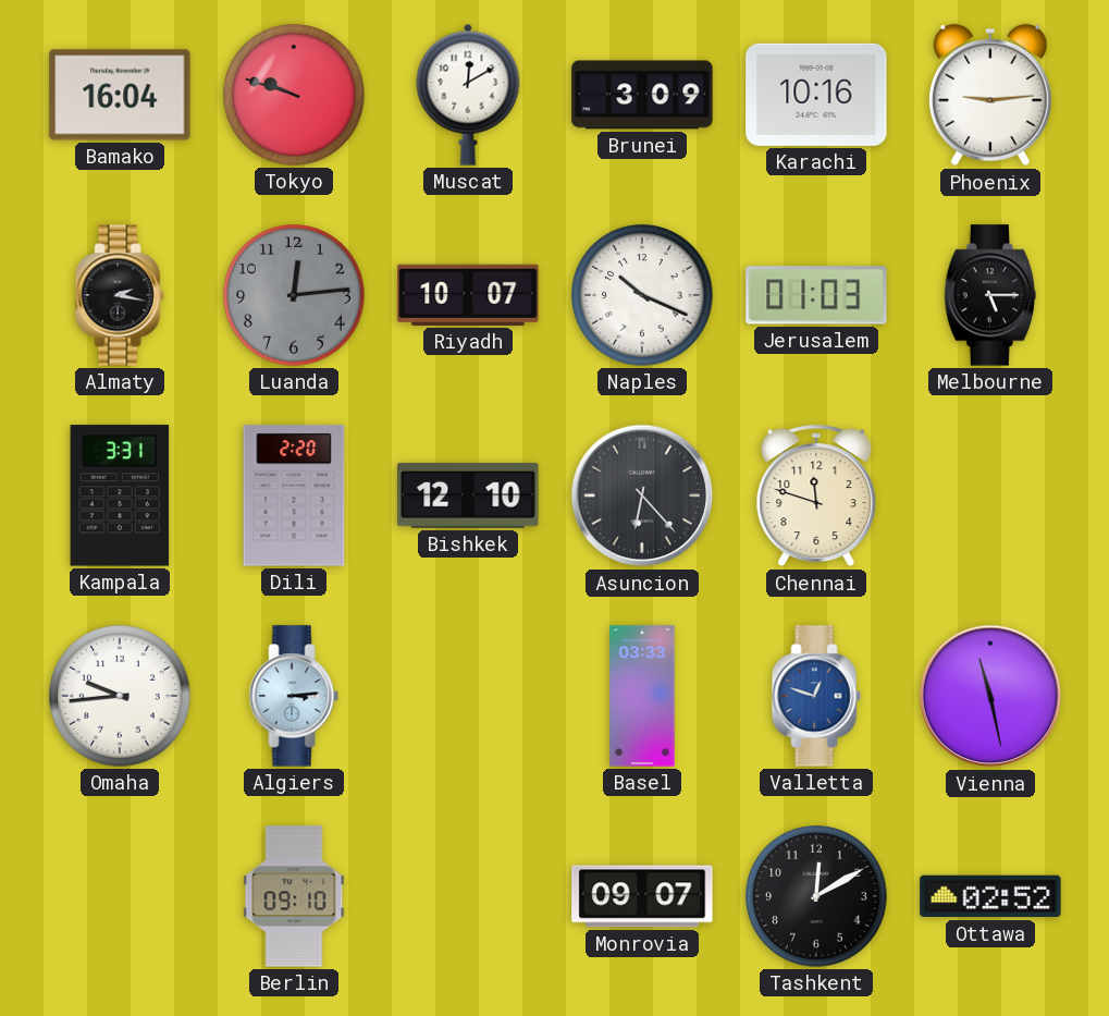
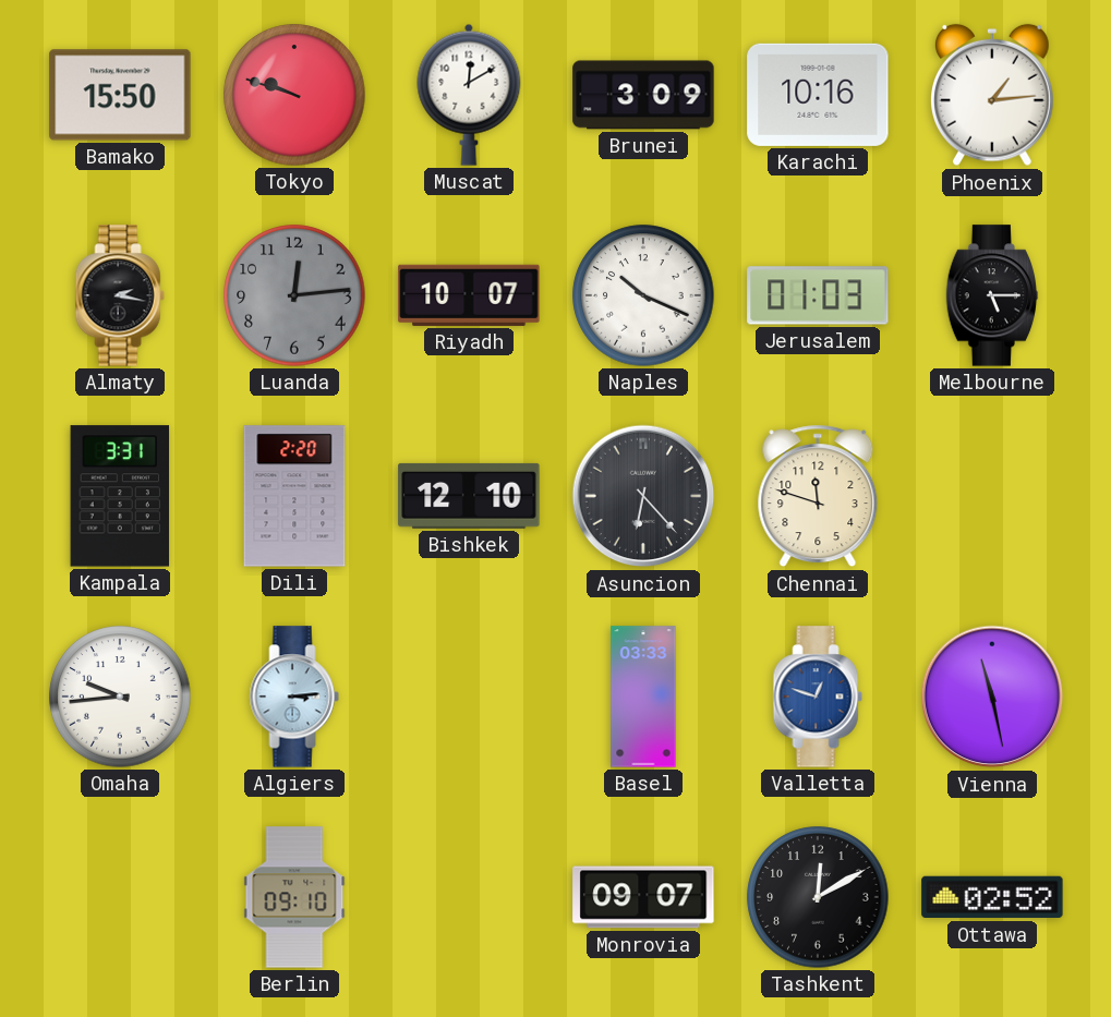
Bamako: 16:04 -> 15:50 (120, 95)
Phoenix: 9:14 -> 1:14 (993, 95)
